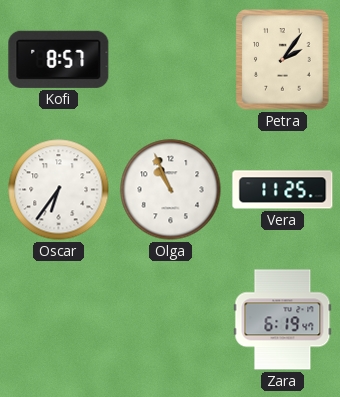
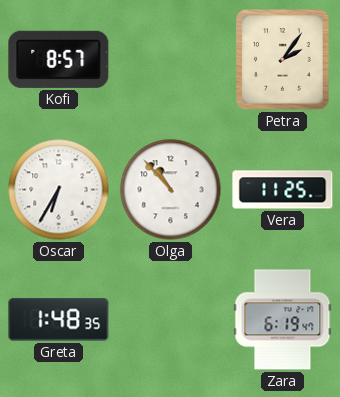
Oscar: 6:36 -> 6:35 (59, 190)
Olga: 10:56 -> 10:53 (171, 190)
Greta: none -> 1:48 (59, 320)
